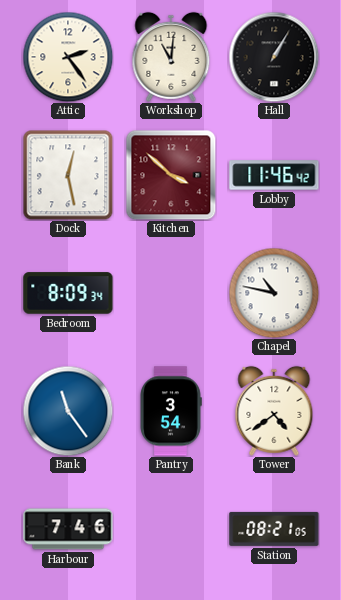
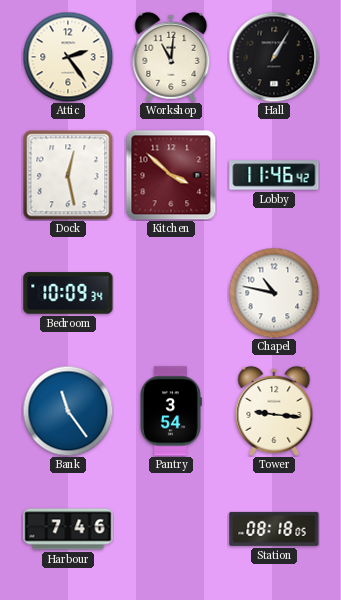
Bedroom: 8:09 -> 10:09 (68, 293)
Tower: 4:39 -> 9:16 (274, 411)
Station: 08:21 -> 08:18 (274, 529)
